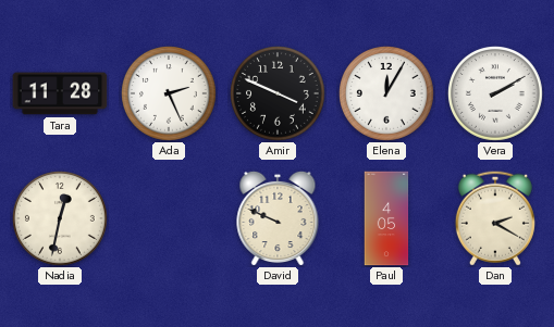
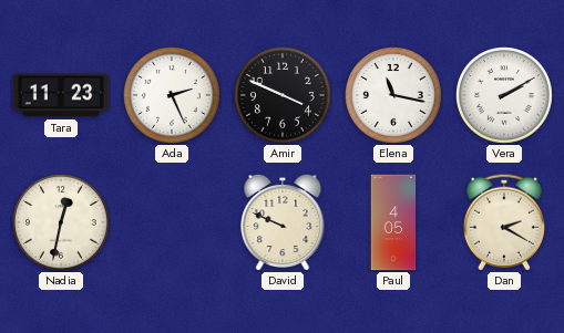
Tara: 11:28 -> 11:23 (61, 95)
Elena: 12:05 -> 11:17 (394, 96)
